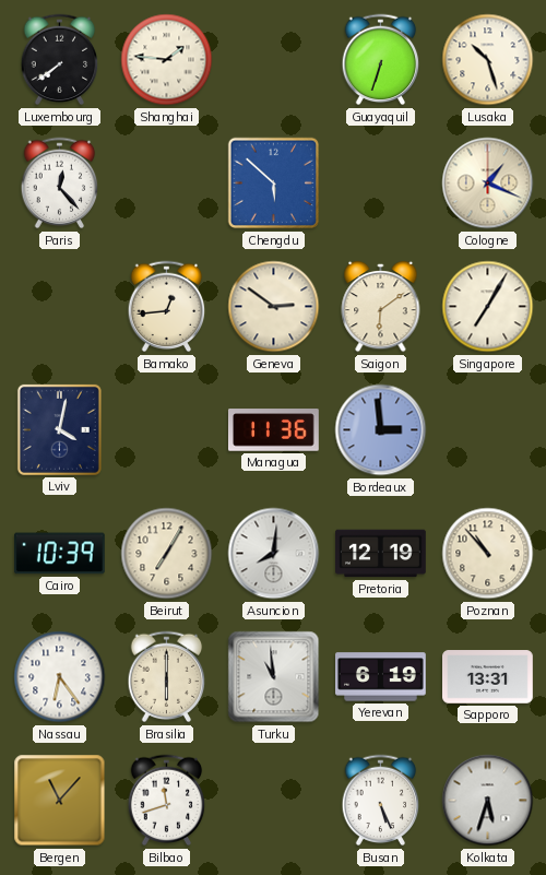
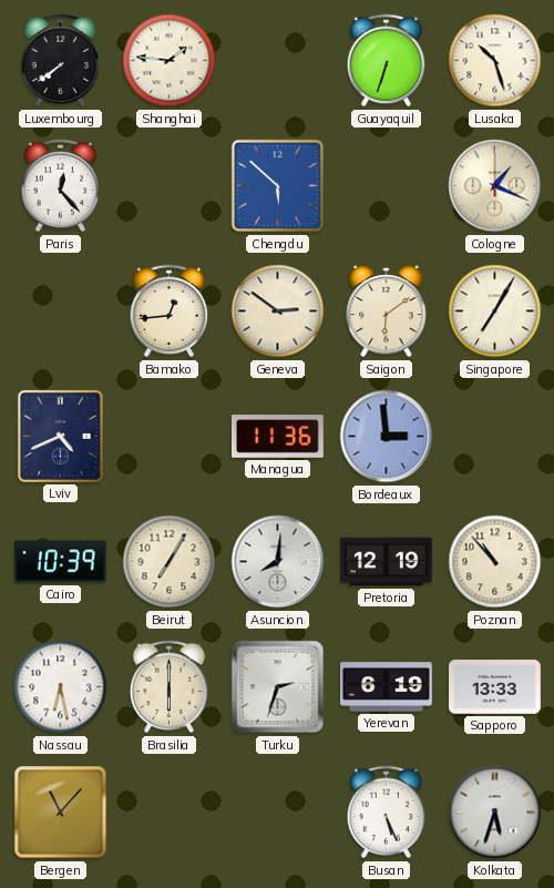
Lviv: 4:02 -> 4:41 (60, 436)
Nassau: 6:24 -> 6:28 (61, 687)
Turku: 10:59 -> 2:33 (278, 687)
Sapporo: 13:31 -> 13:33 (495, 687)
Bilbao: 11:42 -> none (167, 801)
